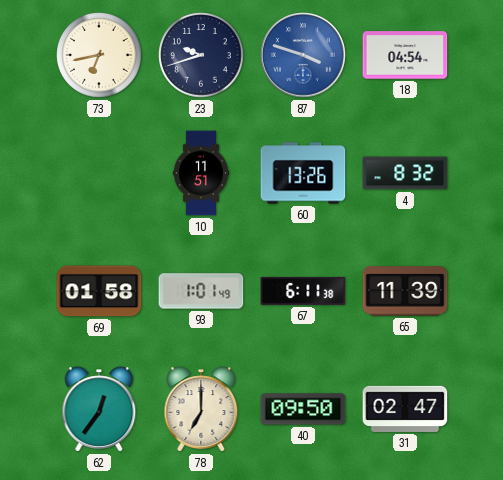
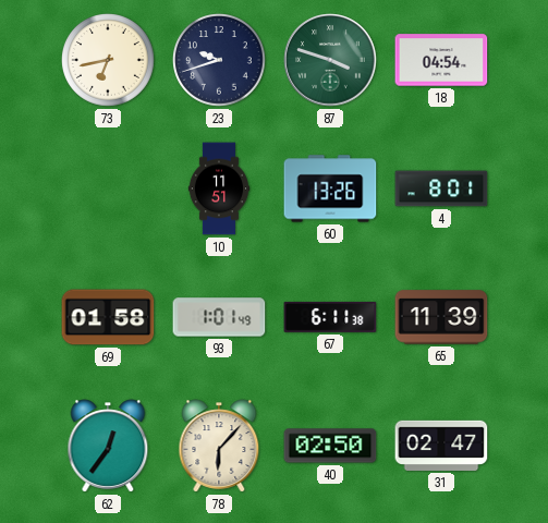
87 dial: blue -> green (330, 60)
4: 8:32 -> 8:01 (441, 188)
78: 7:00 -> 6:07 (219, 446)
40: 09:50 -> 02:50 (330, 446)
